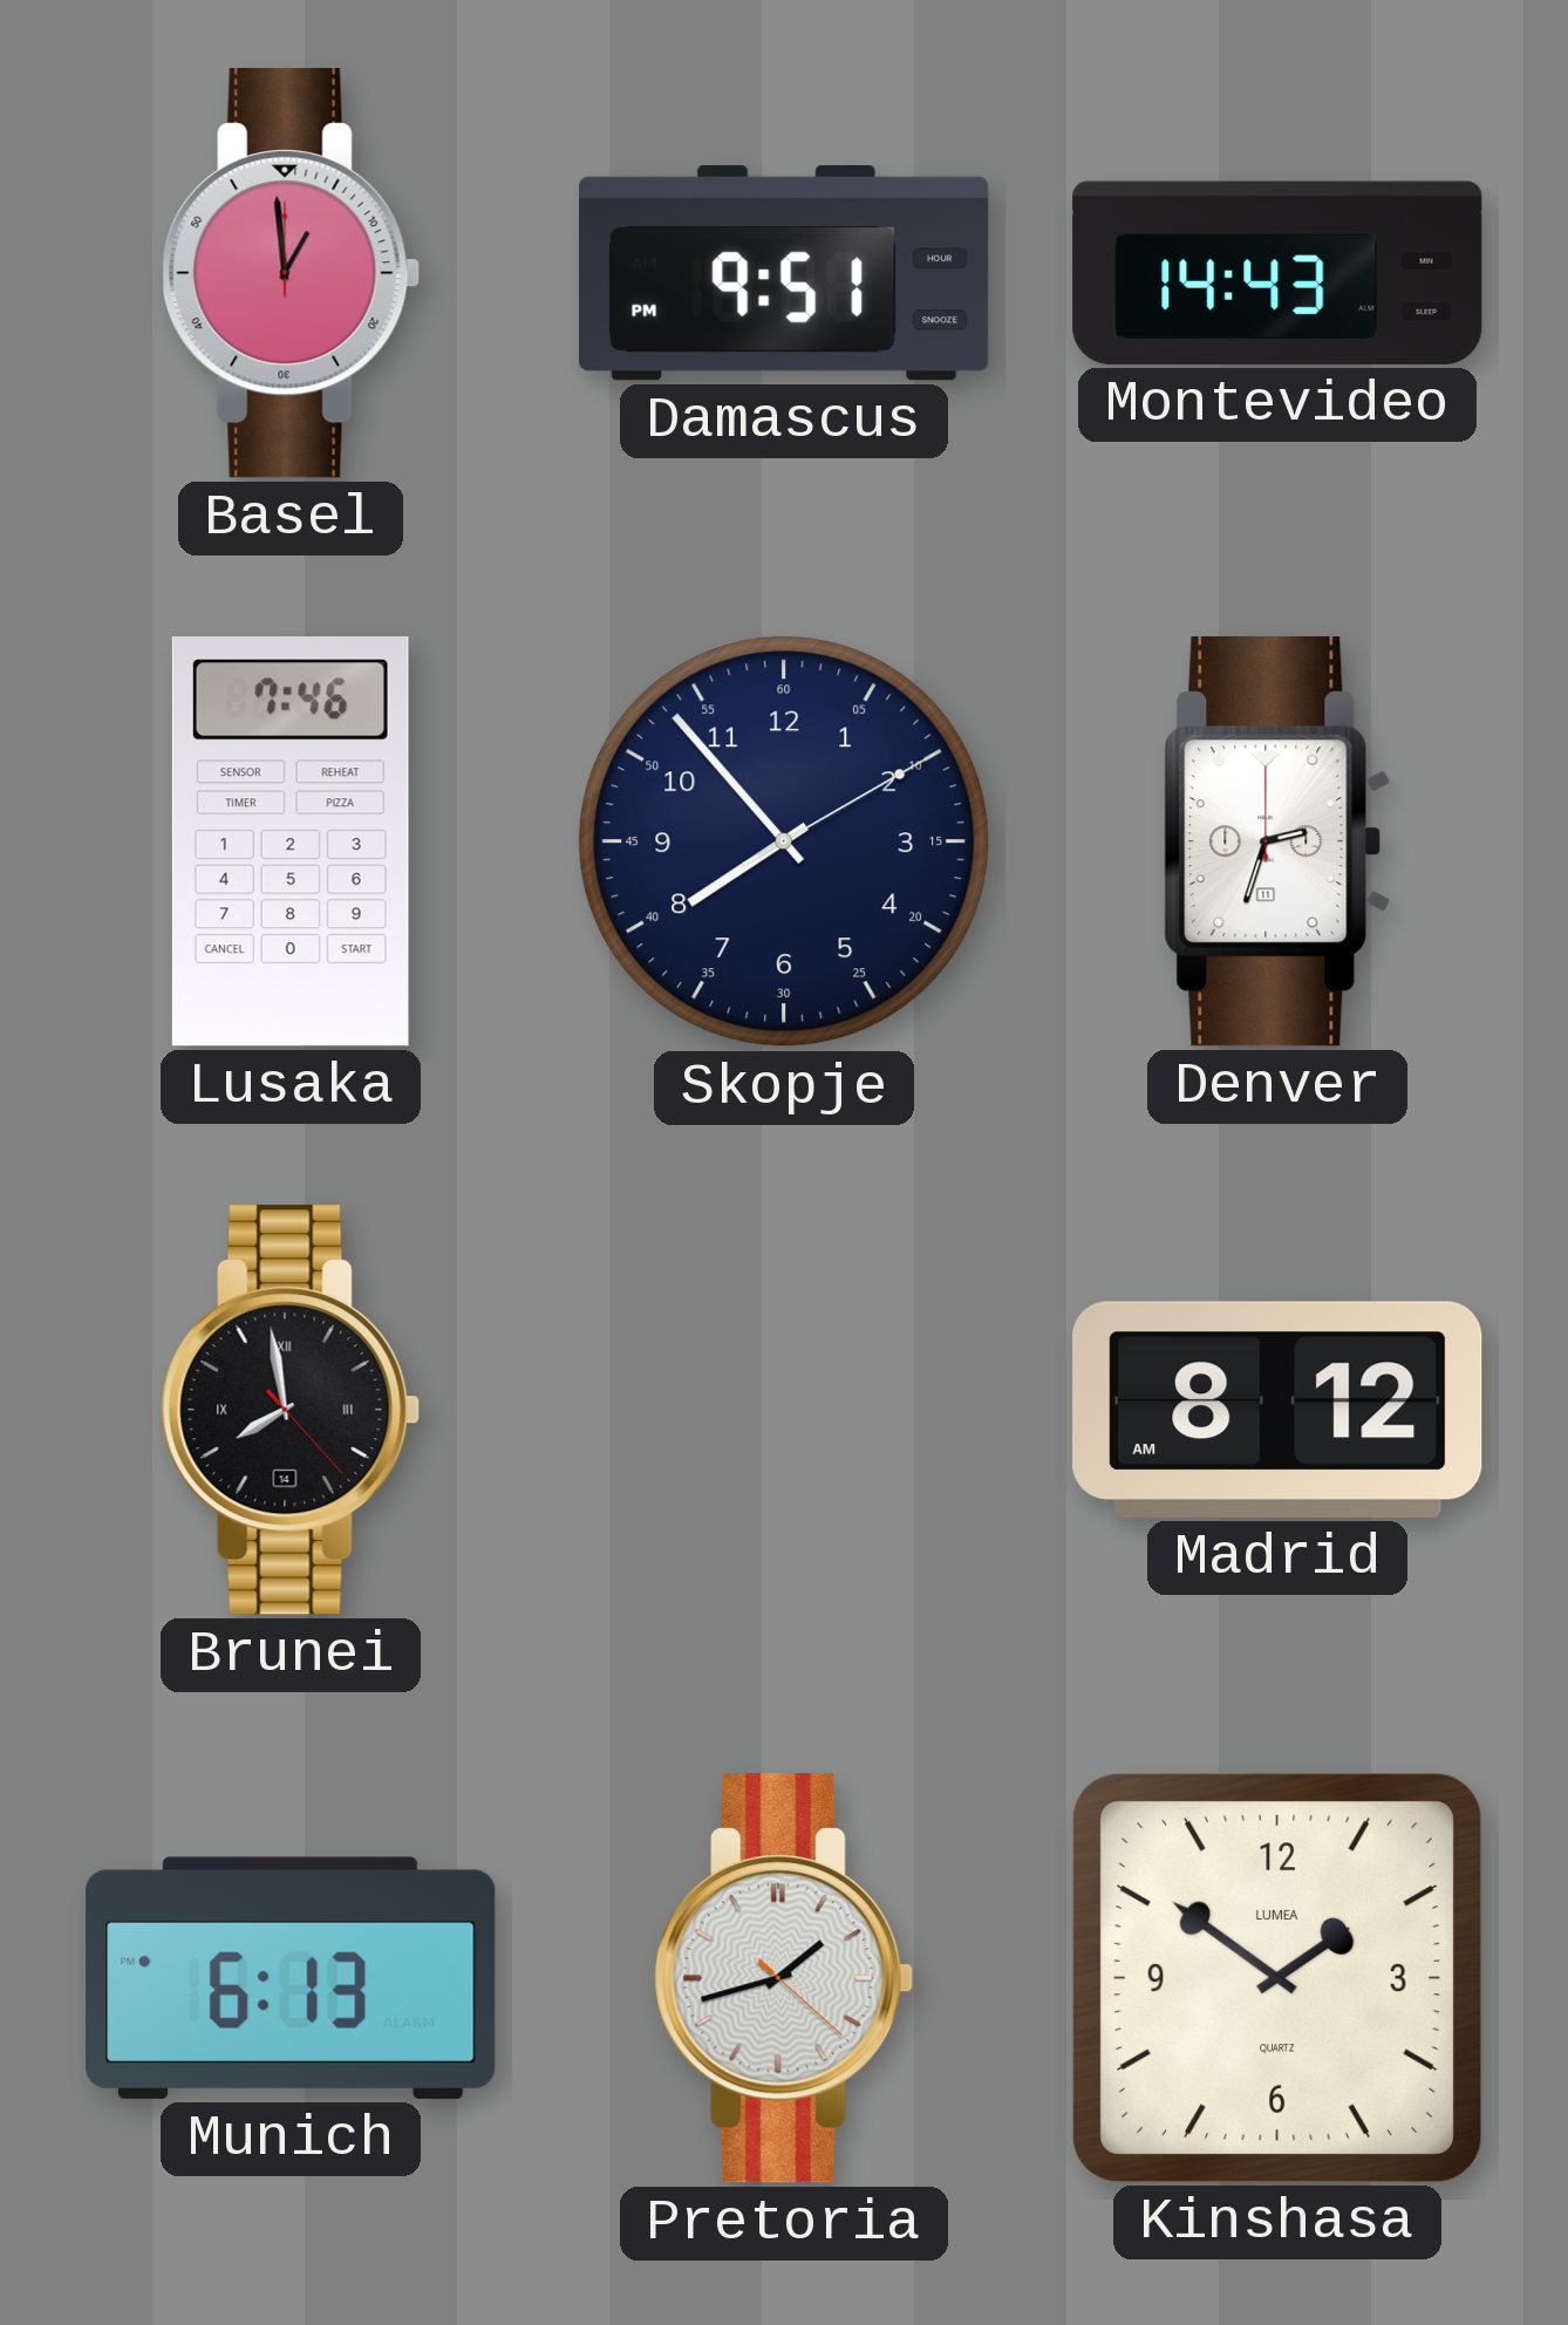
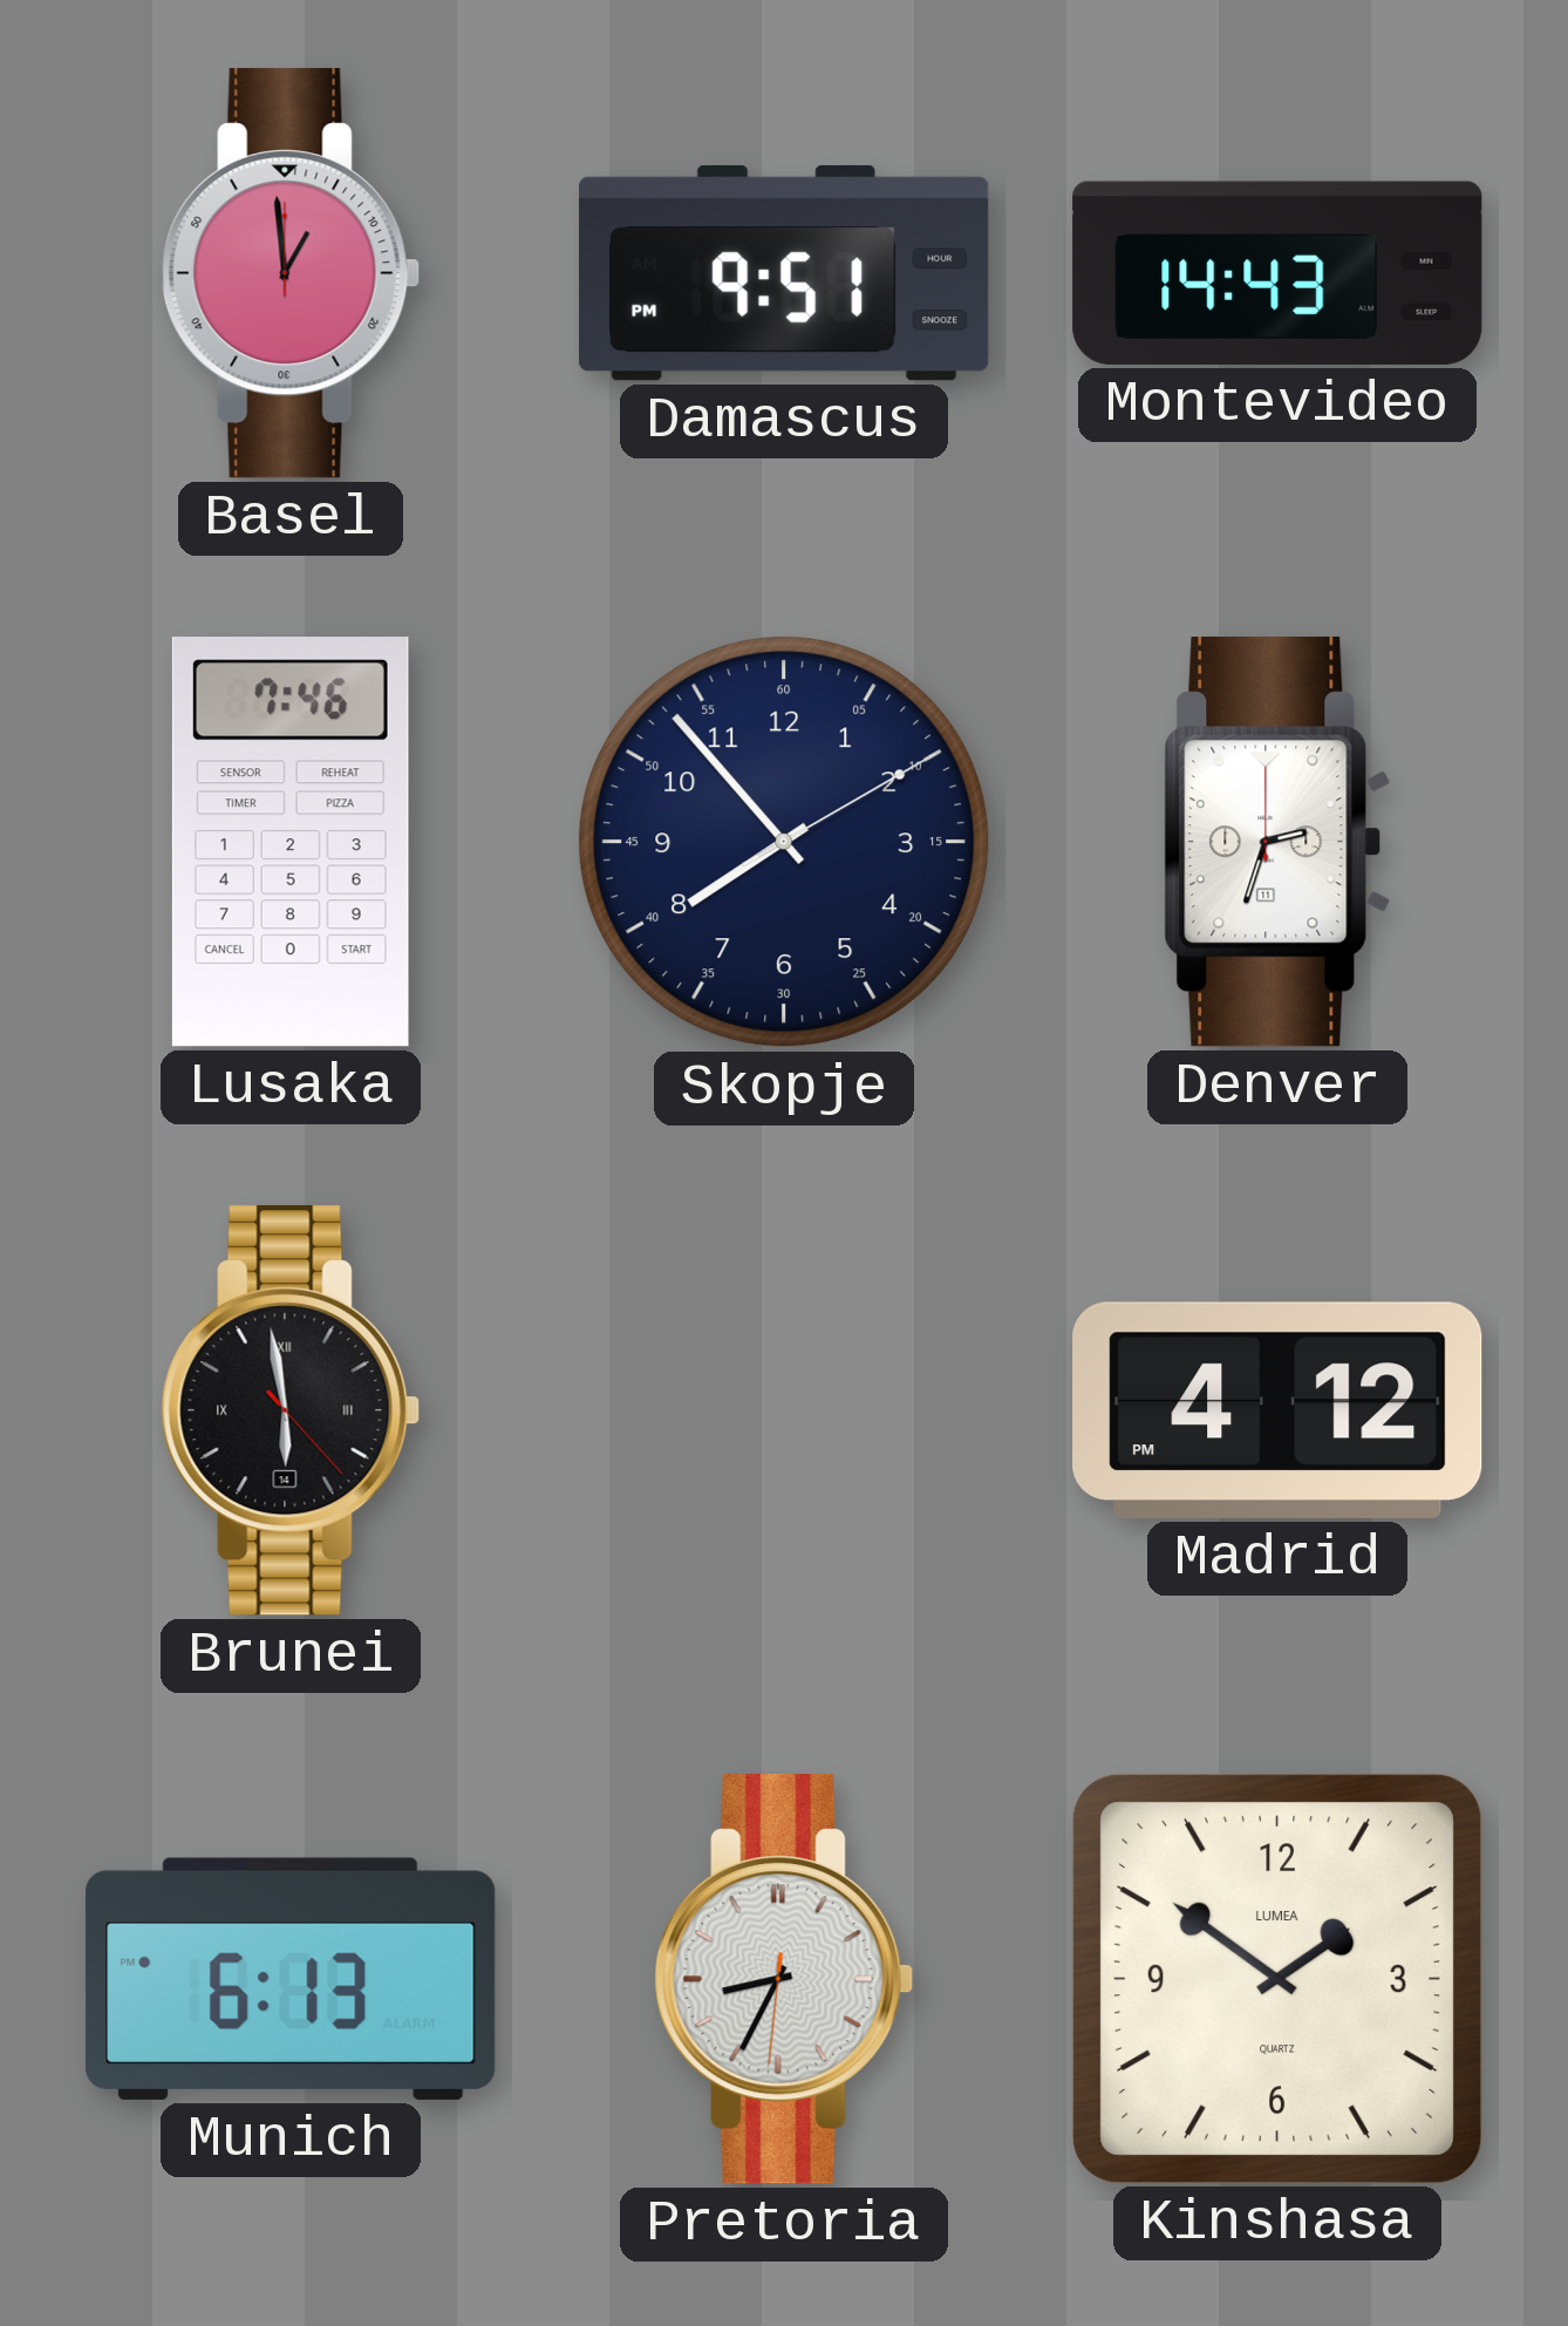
Brunei: 7:58 -> 5:58 (291, 1410)
Madrid: 8:12 -> 4:12 (1277, 1410)
Pretoria: 1:42 -> 8:34 (784, 1979)
